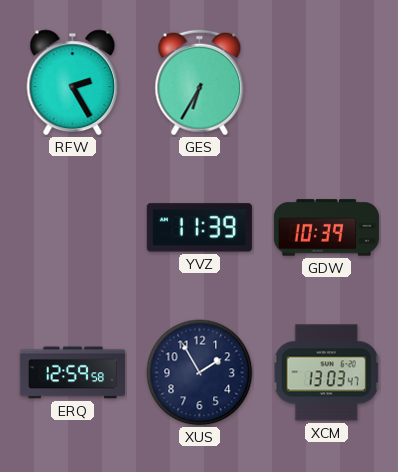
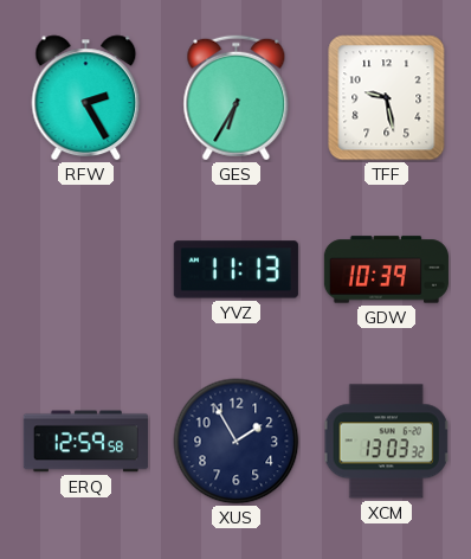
TFF: none -> 9:28 (387, 98)
YVZ: 11:39 -> 11:13 (236, 270)
XCM: 13:03:47 -> 13:03:32 (387, 442)
